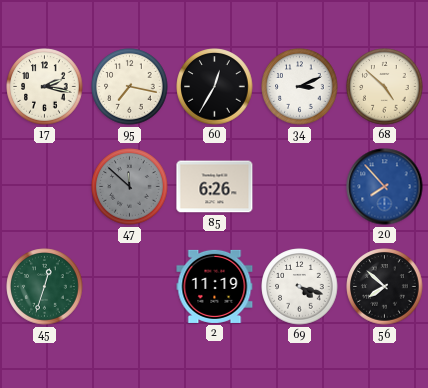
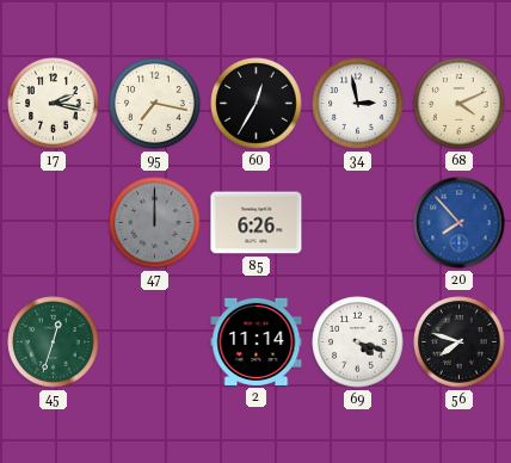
34: 3:11 -> 2:58 (358, 104)
68: 4:52 -> 4:11 (460, 104)
47: 11:52 -> 12:00 (155, 223)
2: 11:19 -> 11:14 (257, 341)
56: 7:52 -> 7:48 (460, 342)
